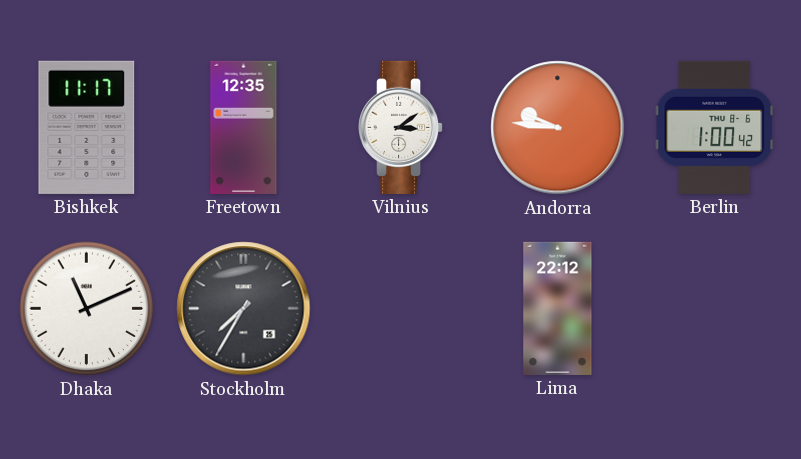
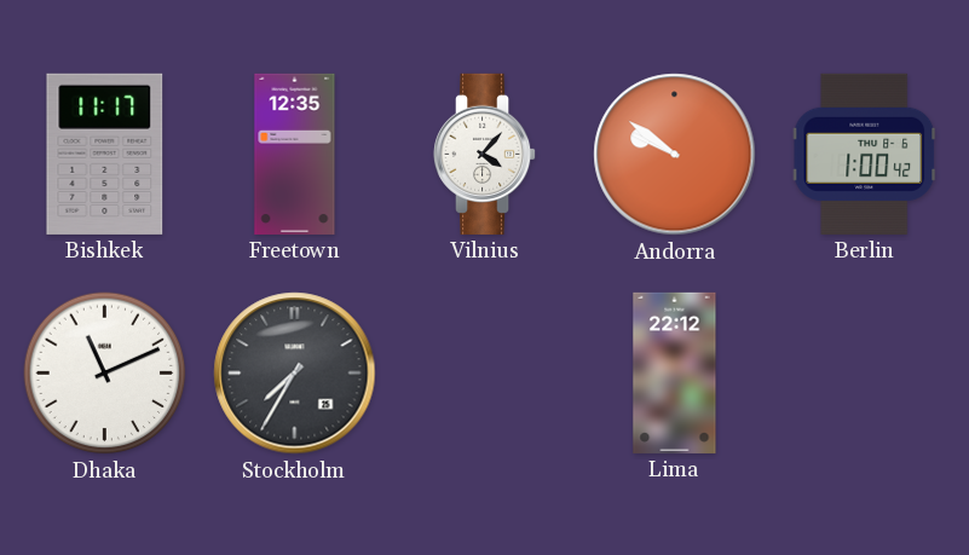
Vilnius: 3:09 -> 4:07 (486, 154)
Andorra: 9:46 -> 9:51 (675, 155)
